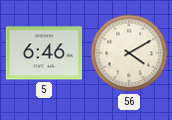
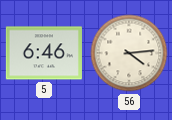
56: 4:10 -> 4:14 (129, 53)
